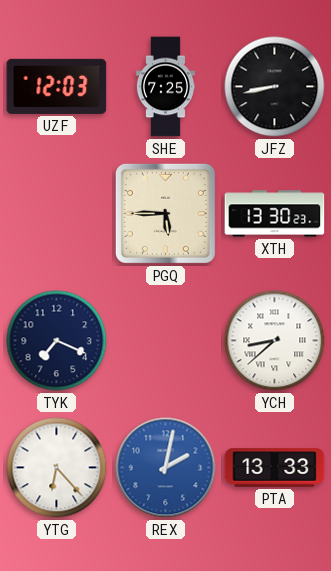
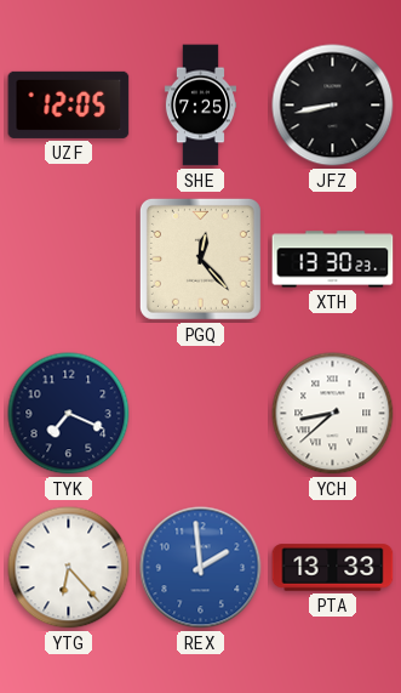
UZF: 12:03 -> 12:05 (69, 104)
PGQ: 5:45 -> 12:23 (200, 259)
REX: 2:02 -> 1:59 (201, 568)
